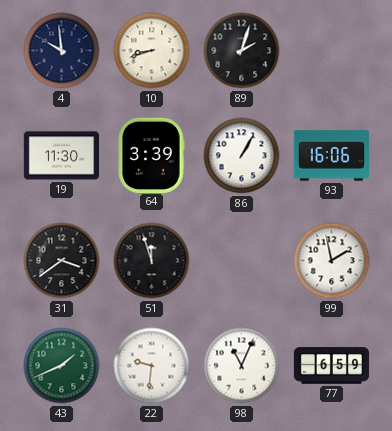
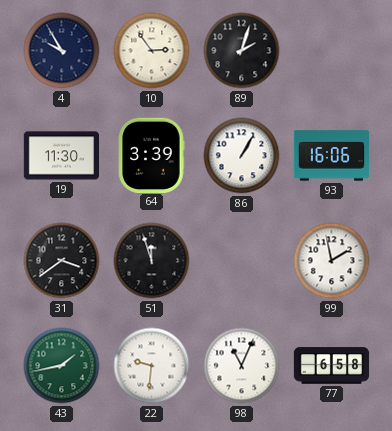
4: 9:59 -> 9:55 (62, 51)
10: 8:42 -> 2:54 (152, 51)
43: 1:41 -> 1:43 (62, 366)
77: 6:59 -> 6:58 (332, 366)
